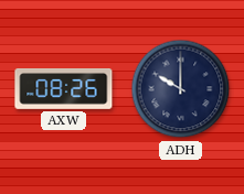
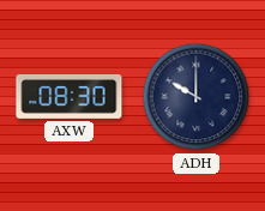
AXW: 08:26 -> 08:30 (70, 97)
